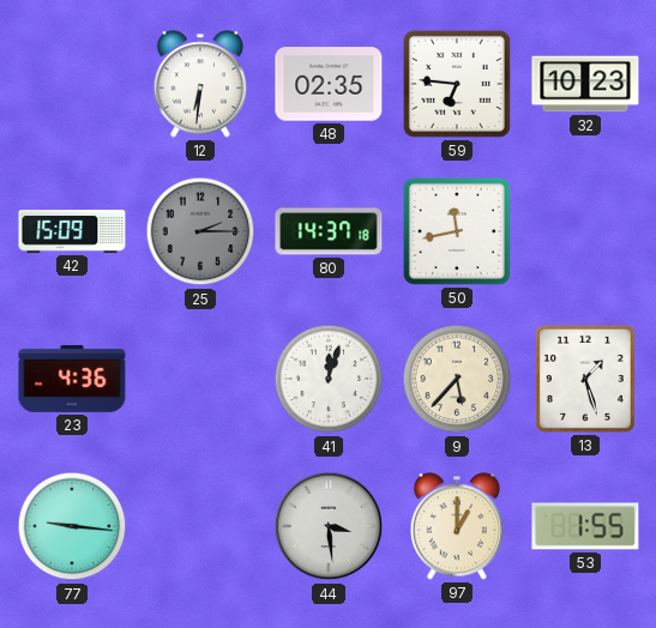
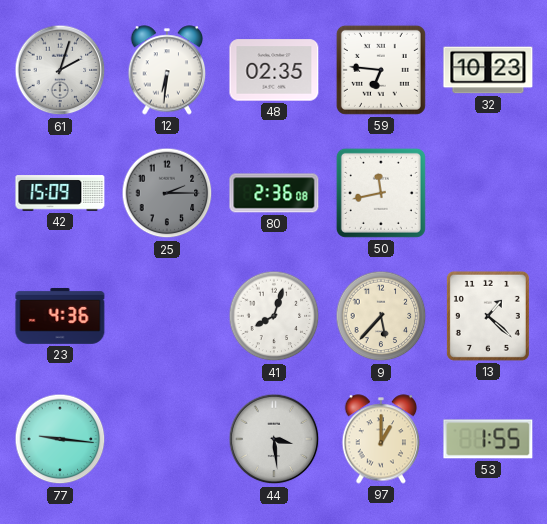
61: none -> 2:03 (60, 70)
80: 14:37 -> 2:36 (274, 193)
41: 12:03 -> 8:03 (274, 316)
13: 1:27 -> 1:22 (488, 316)
